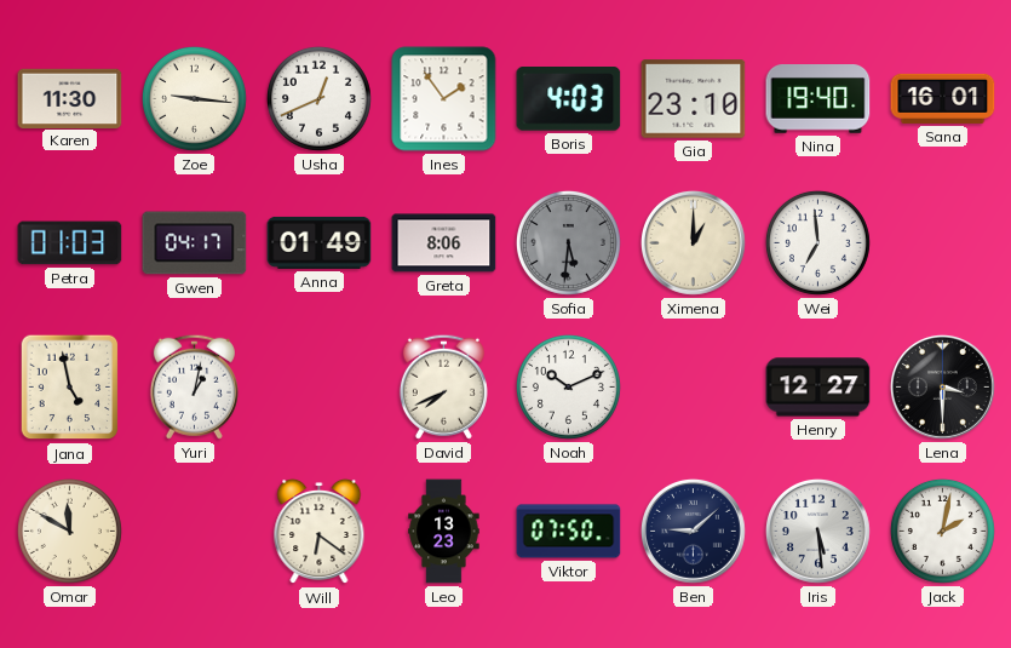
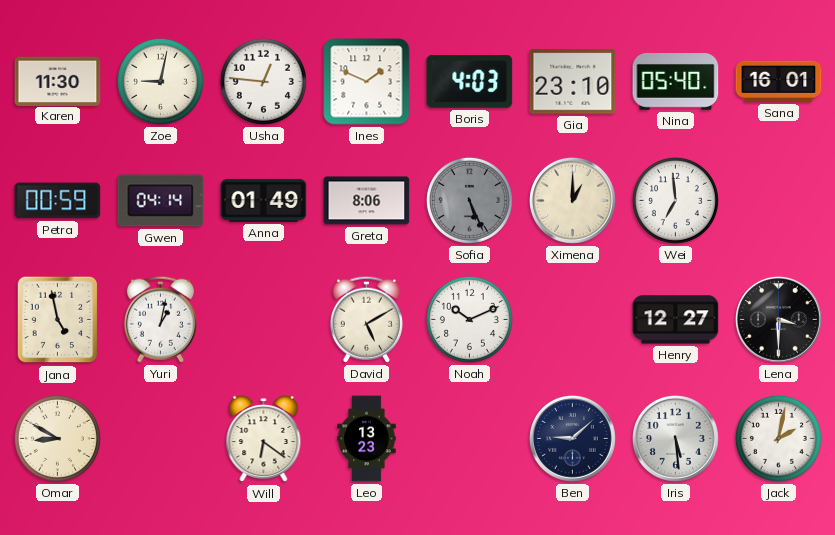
Zoe: 9:16 -> 9:02 (160, 81)
Usha: 12:41 -> 12:46 (263, 81)
Ines: 1:54 -> 1:49 (367, 82)
Nina: 19:40 -> 05:40 (676, 82)
Petra: 01:03 -> 00:59 (58, 201)
Gwen: 04:17 -> 04:14 (161, 201)
Sofia: 5:31 -> 5:26 (469, 200)
David: 7:41 -> 5:10 (366, 319)
Omar: 11:50 -> 8:50 (57, 438)
Viktor: 07:50 -> none (569, 532)
